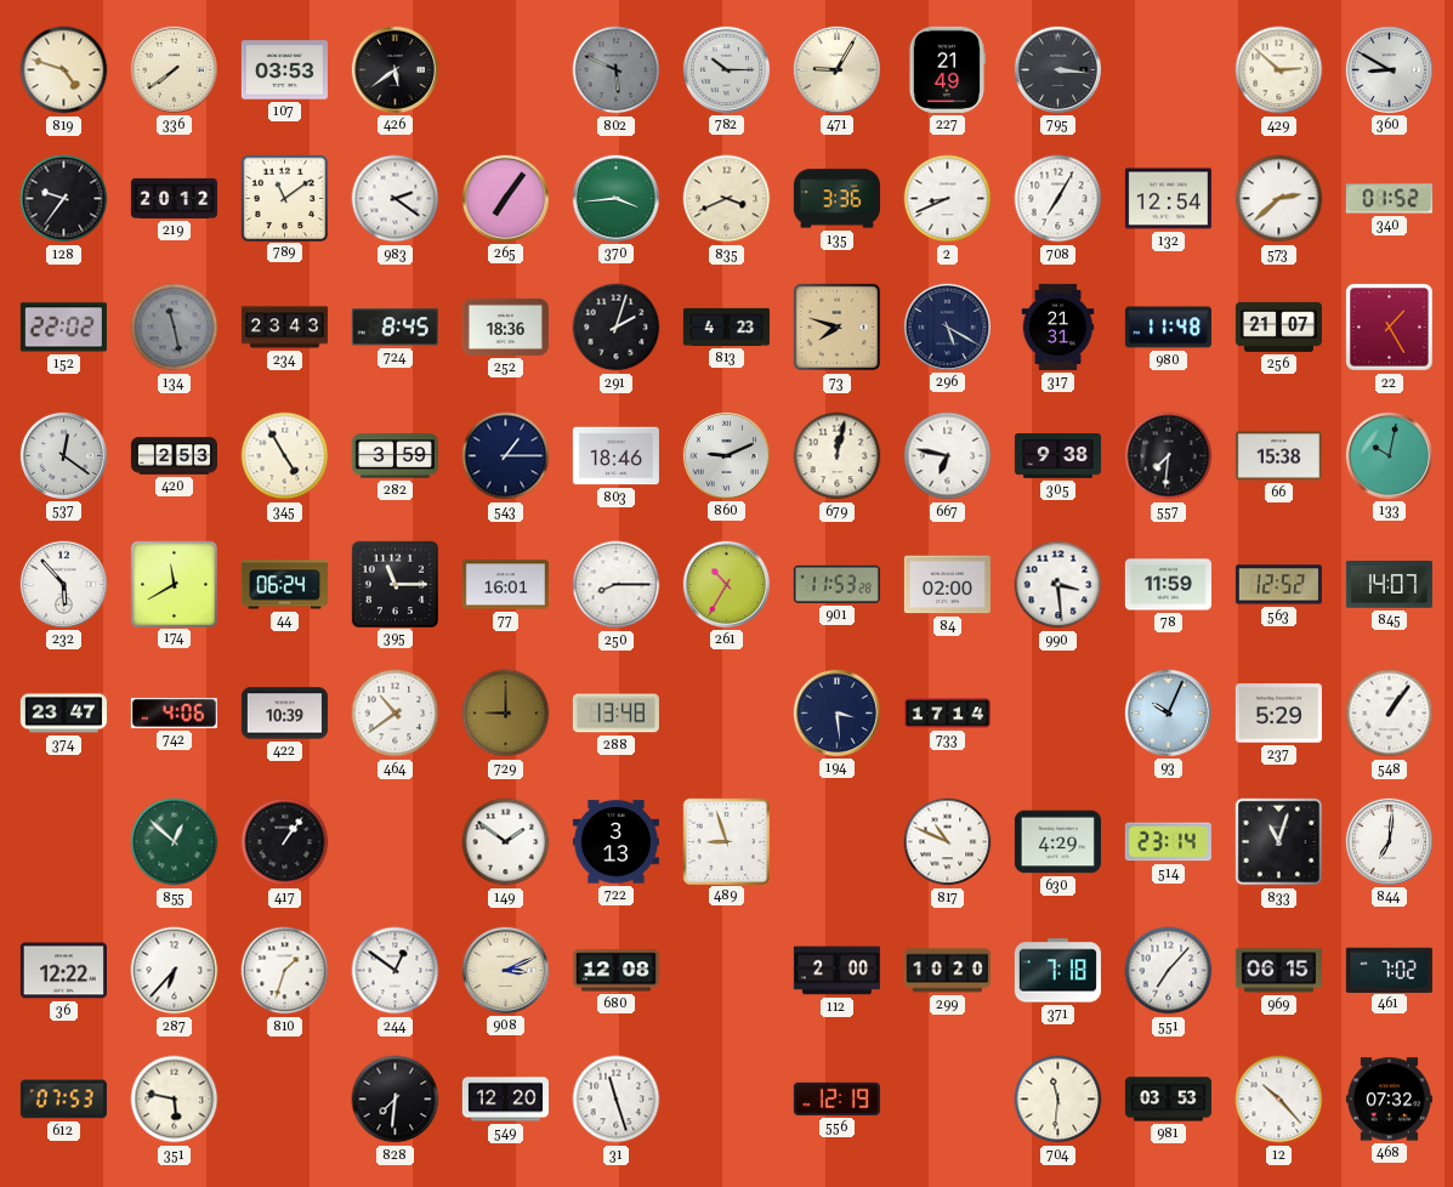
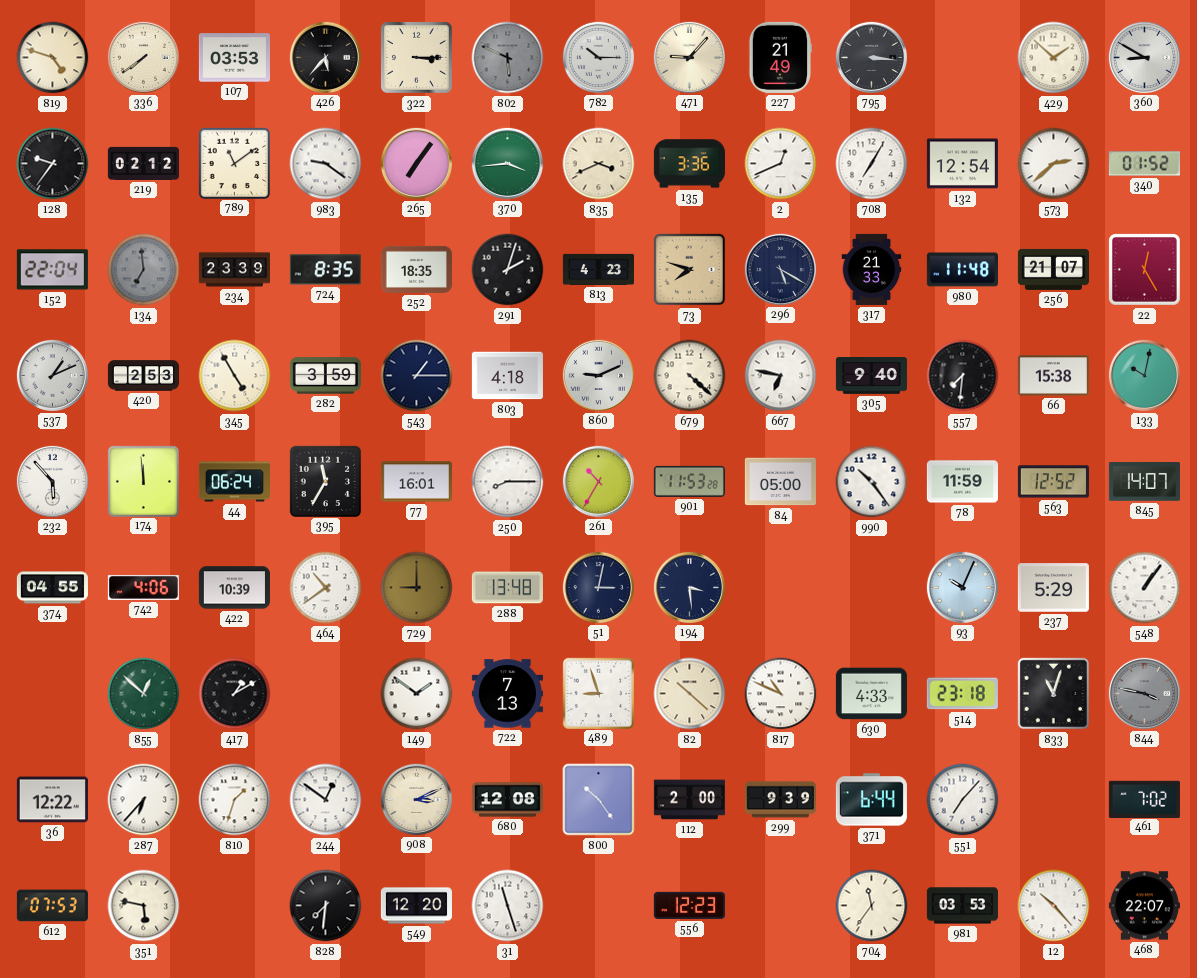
426: 5:39 -> 5:37 (325, 57)
322: none -> 3:15 (417, 58)
471: 9:05 -> 9:07 (689, 57)
429: 2:52 -> 1:52 (1054, 58)
219: 20:12 -> 02:12 (143, 163)
983: 2:21 -> 9:21 (326, 164)
2: 8:41 -> 12:41 (781, 164)
152: 22:02 -> 22:04 (52, 270)
134: 11:28 -> 6:59 (144, 270)
234: 23:43 -> 23:39 (234, 270)
724: 8:45 -> 8:35 (325, 270)
252: 18:36 -> 18:35 (416, 269)
317: 21:31 -> 21:33 (872, 269)
22: 1:25 -> 12:25 (1145, 270)
537: 12:21 -> 1:11 (52, 375)
803: 18:46 -> 4:18 (507, 376)
679: 12:02 -> 4:22 (690, 376)
305: 9:38 -> 9:40 (871, 376)
174: 11:40 -> 11:59 (143, 481)
395: 11:15 -> 11:35 (325, 481)
84: 02:00 -> 05:00 (780, 482)
990: 3:29 -> 10:24 (872, 482)
374: 23:47 -> 04:55 (52, 588)
51: none -> 3:02 (598, 587)
733: 17:14 -> none (947, 714)
417: 1:06 -> 1:10 (235, 694)
722: 3:13 -> 7:13 (507, 694)
82: none -> 10:22 (690, 694)
630: 4:29 -> 4:33 (871, 694)
514: 23:14 -> 23:18 (962, 694)
844: 7:01 -> 3:47 (1144, 693)
844 dial: white -> grey (1144, 693)
800: none -> 10:24 (599, 800)
299: 10:20 -> 9:39 (780, 800)
371: 7:18 -> 6:44 (871, 800)
969: 06:15 -> none (1278, 971)
556: 12:19 -> 12:23 (689, 905)
704: 11:31 -> 11:36 (872, 906)
468: 07:32 -> 22:07 (1144, 906)
